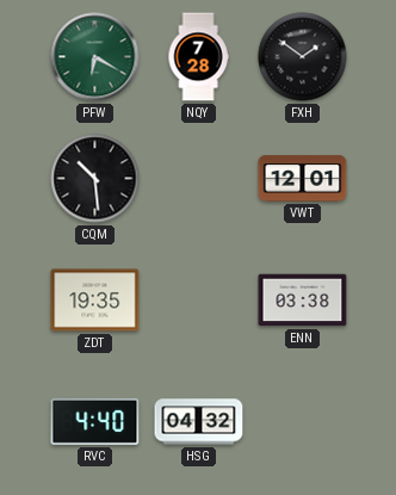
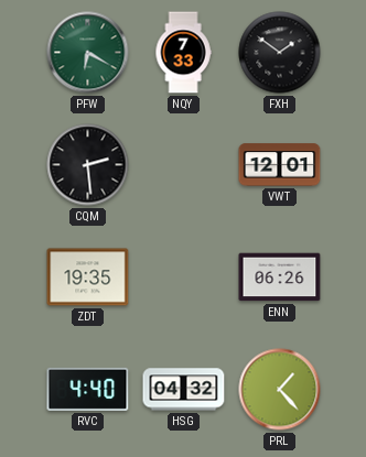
NQY: 7:28 -> 7:33 (183, 53)
CQM: 10:29 -> 2:29 (88, 165)
ENN: 03:38 -> 06:26 (280, 278)
PRL: none -> 1:23 (280, 390)
